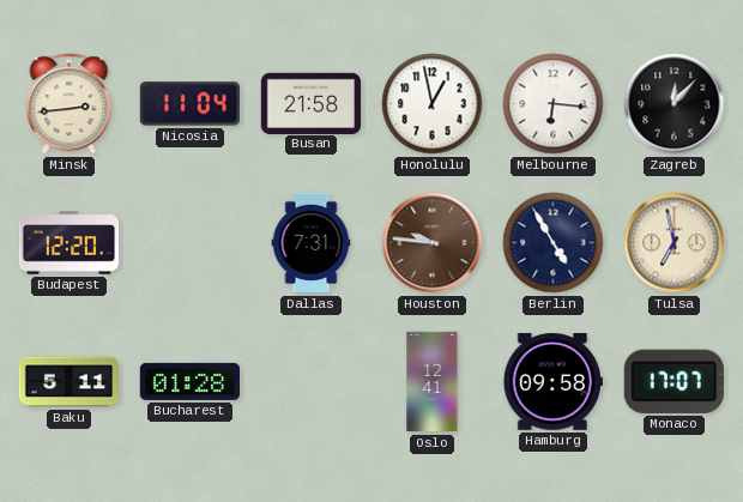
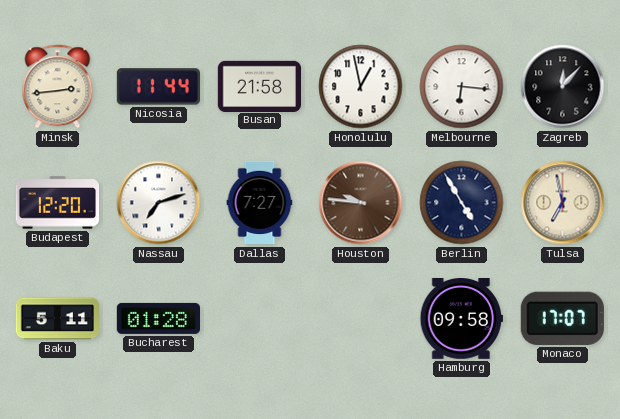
Nicosia: 11:04 -> 11:44 (158, 87)
Nassau: none -> 7:12 (159, 203)
Dallas: 7:31 -> 7:27 (260, 203)
Oslo: 12:41 -> none (433, 382)
